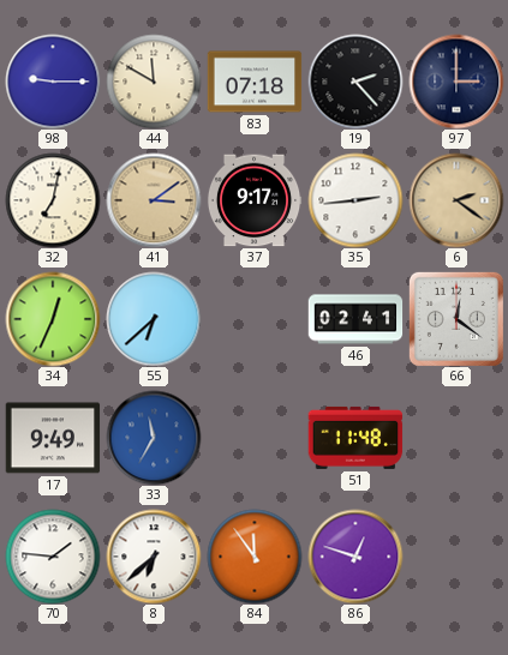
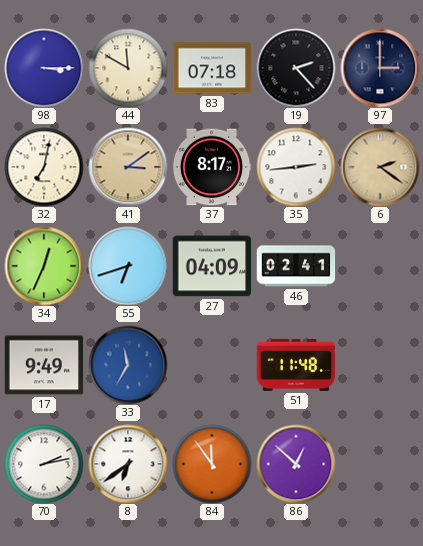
98: 9:15 -> 3:15 (44, 68)
37: 9:17 -> 8:17 (212, 167)
55: 6:38 -> 6:42 (128, 266)
27: none -> 04:09 (212, 266)
66: 12:21 -> none (456, 319)
70: 1:46 -> 2:13 (44, 464)
8: 6:38 -> 6:39 (128, 464)
86: 12:48 -> 12:52 (296, 464)
